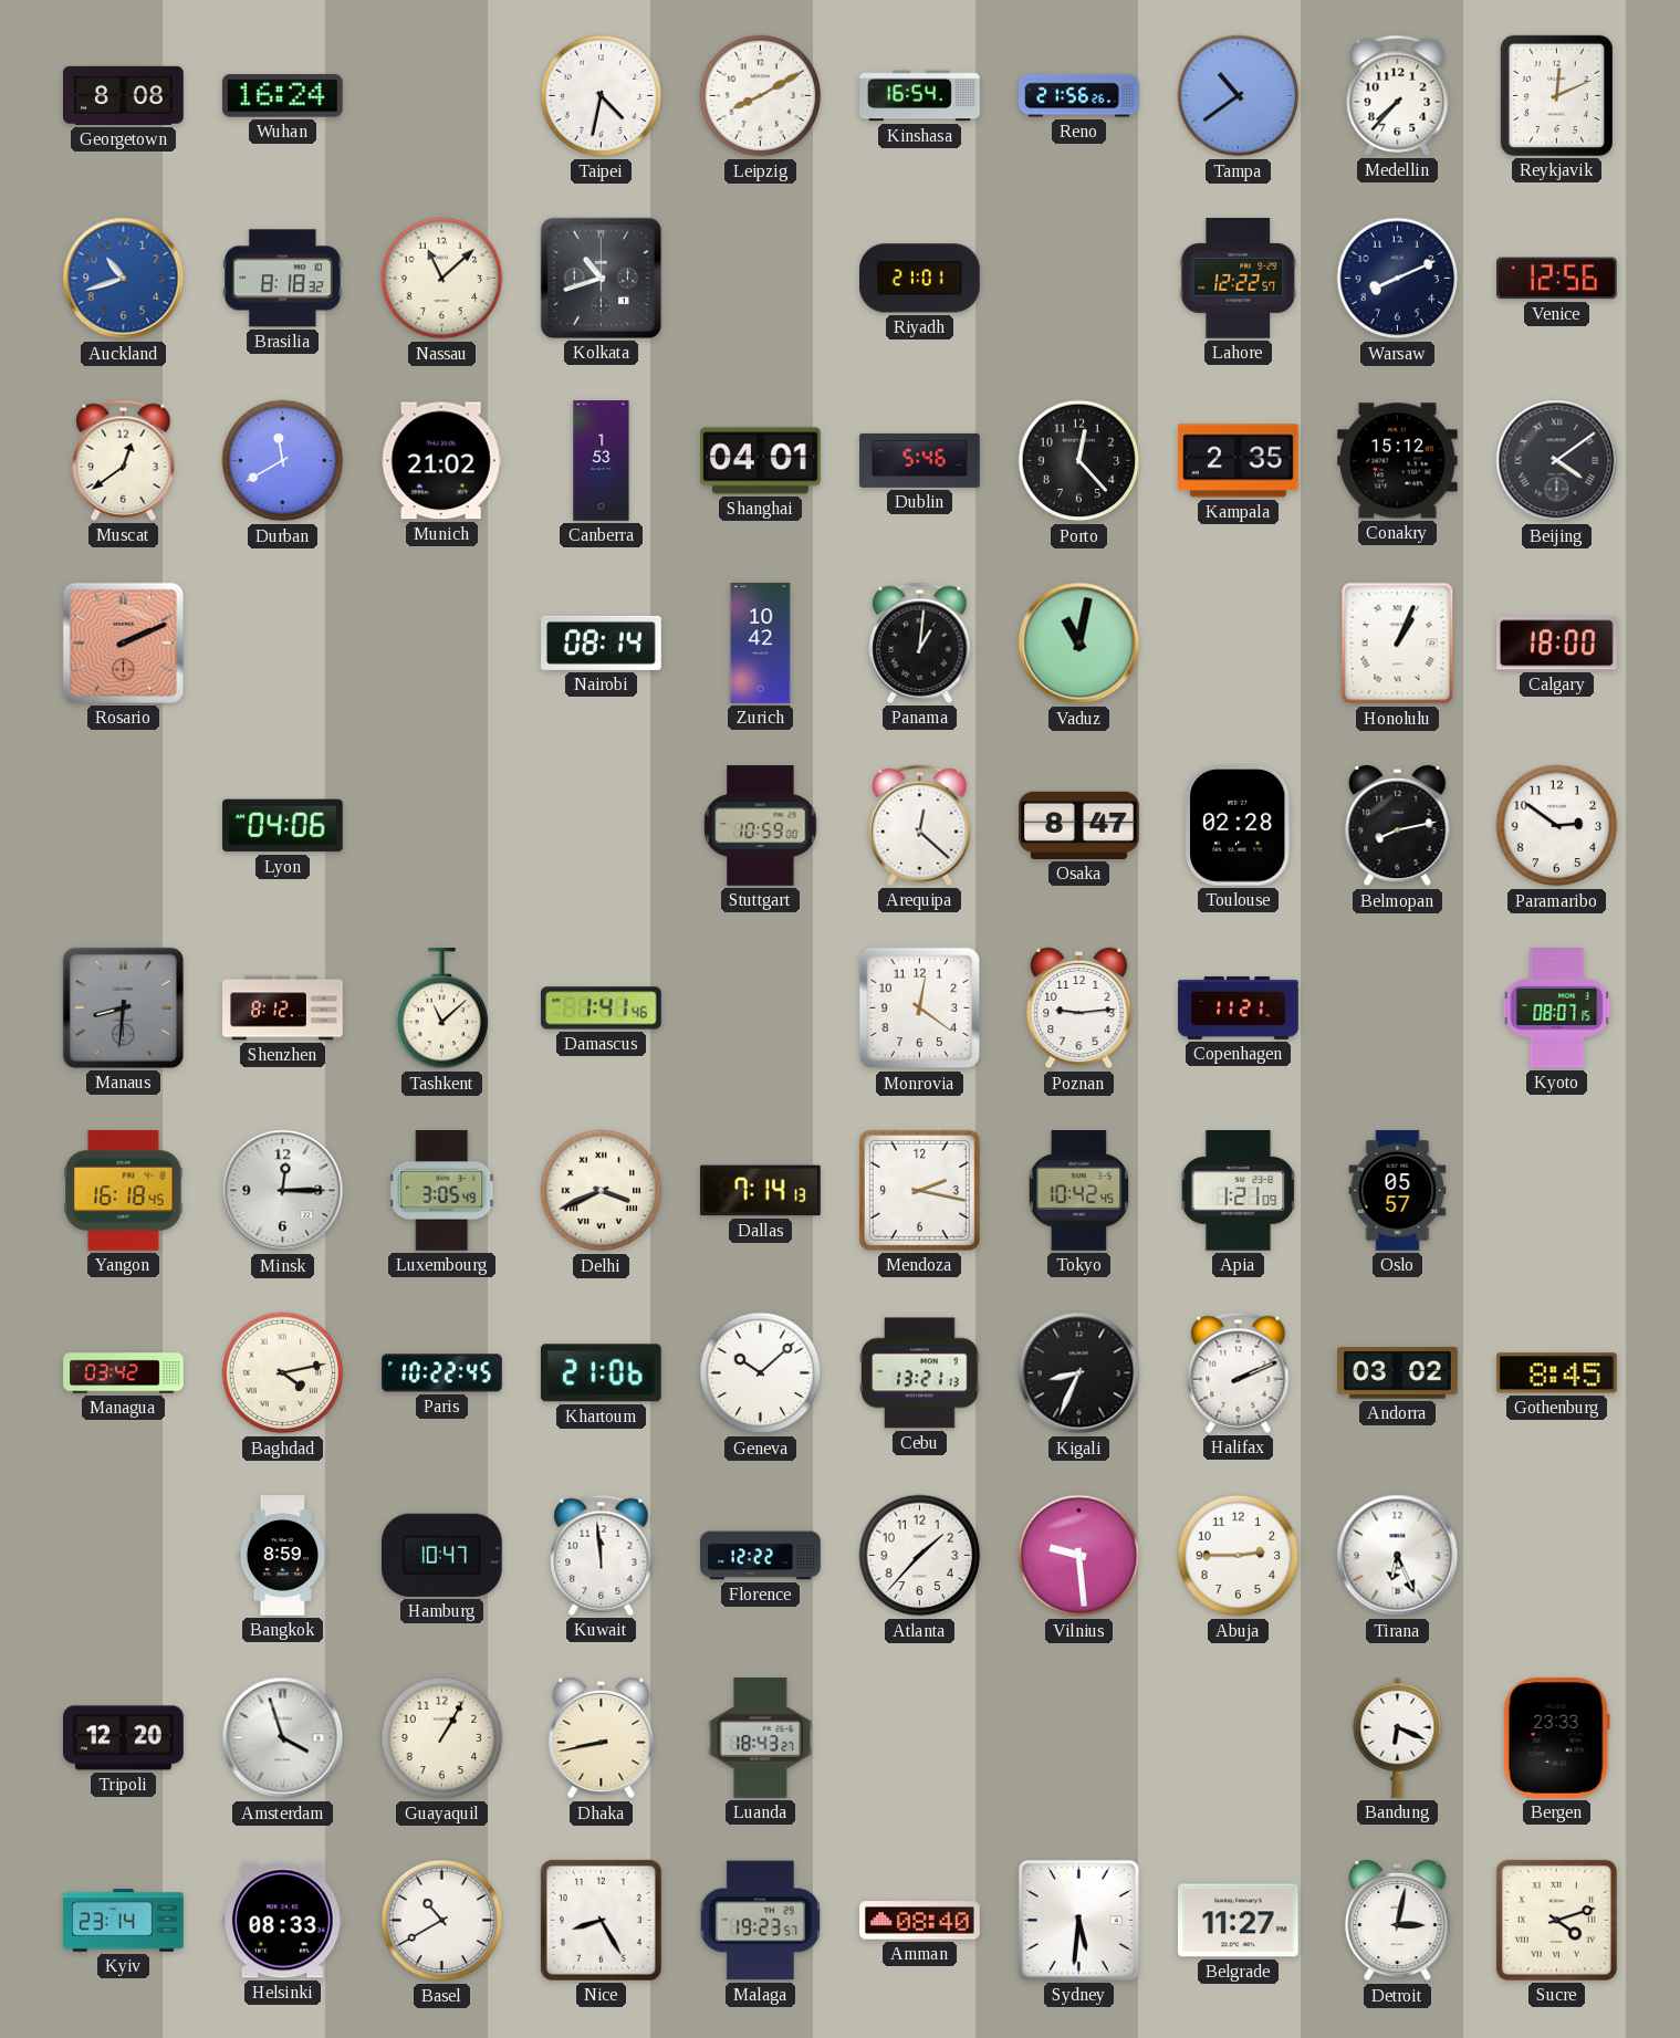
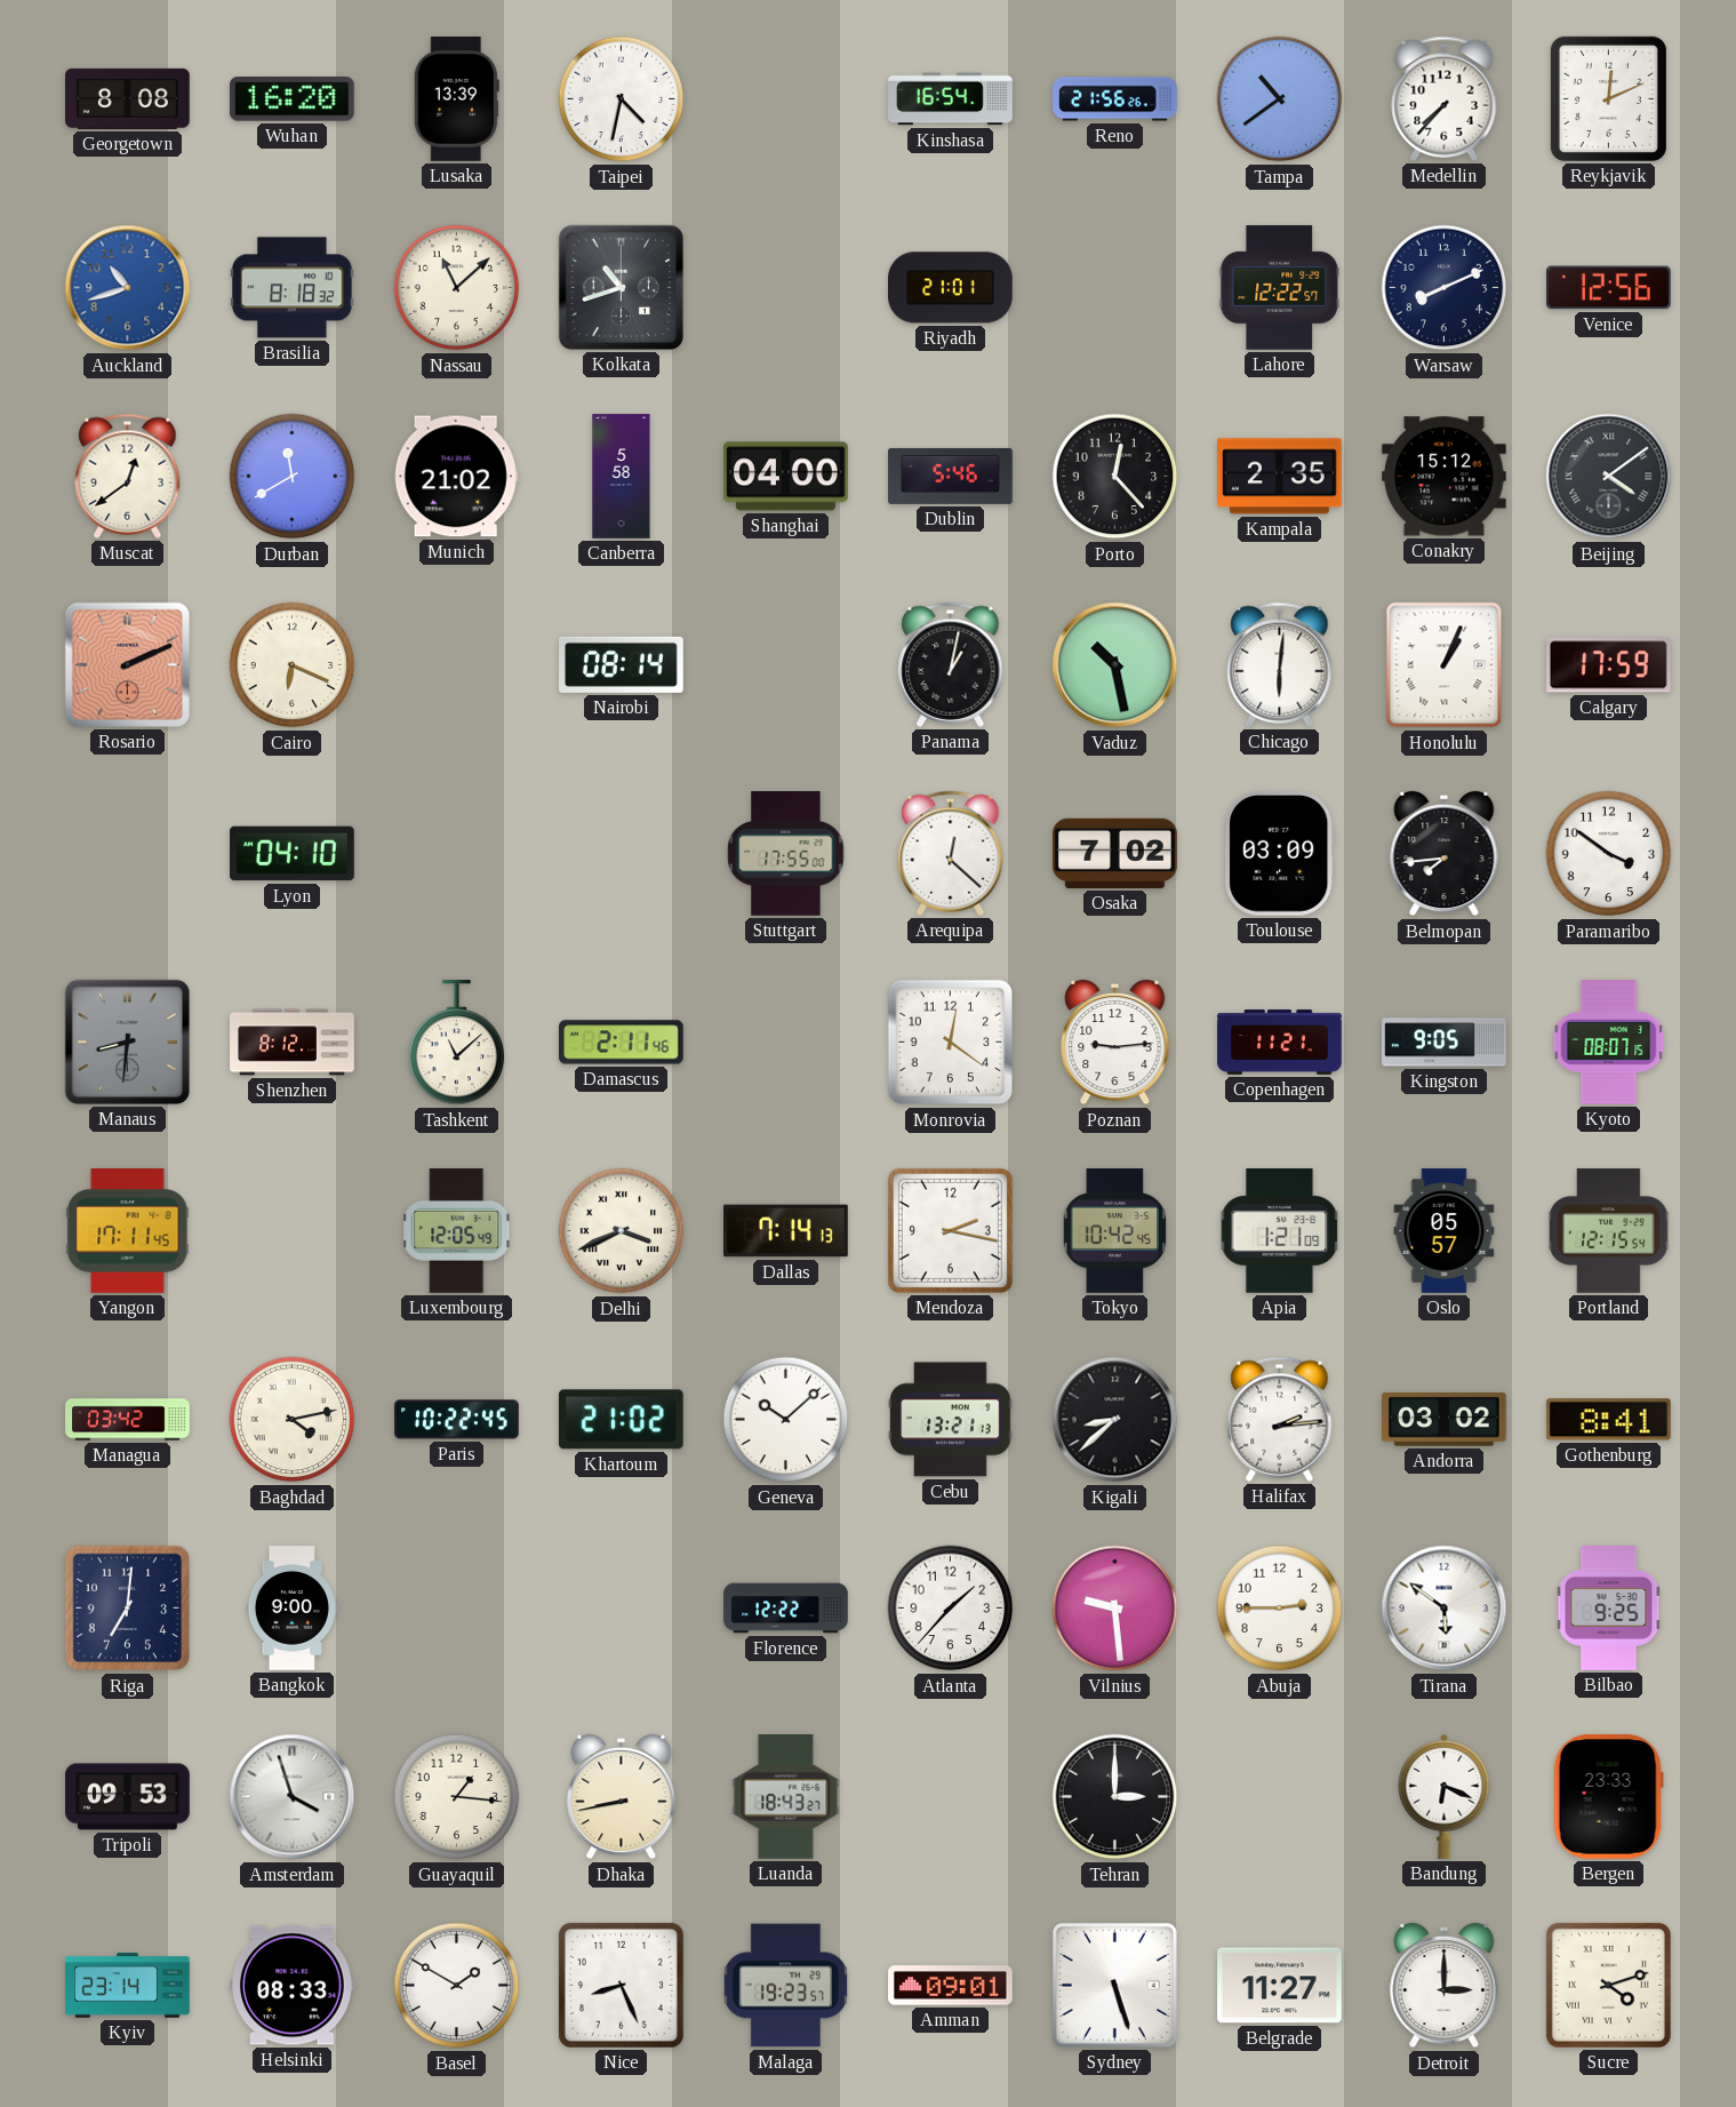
Wuhan: 16:24 -> 16:20 (291, 99)
Lusaka: none -> 13:39 (456, 99)
Leipzig: 8:10 -> none (761, 96)
Canberra: 1:53 -> 5:58 (622, 477)
Shanghai: 04:01 -> 04:00 (786, 477)
Cairo: none -> 6:19 (293, 665)
Zurich: 10:42 -> none (761, 644)
Panama: 1:01 -> 1:02 (951, 664)
Vaduz: 11:02 -> 10:28 (1115, 665)
Chicago: none -> 6:01 (1280, 664)
Calgary: 18:00 -> 17:59 (1609, 665)
Lyon: 04:06 -> 04:10 (293, 854)
Stuttgart: 10:59 -> 17:55 (786, 854)
Osaka: 8:47 -> 7:02 (1115, 853)
Toulouse: 02:28 -> 03:09 (1279, 854)
Belmopan: 8:13 -> 7:44 (1445, 854)
Paramaribo: 2:51 -> 3:51 (1609, 854)
Damascus: 1:41 -> 2:11 (622, 1043)
Kingston: none -> 9:05 (1445, 1043)
Yangon: 16:18 -> 17:11 (128, 1231)
Minsk: 12:15 -> none (283, 1191)
Luxembourg: 3:05 -> 12:05 (457, 1231)
Portland: none -> 12:15 (1609, 1231)
Khartoum: 21:06 -> 21:02 (621, 1420)
Kigali: 8:34 -> 8:38 (1115, 1420)
Halifax: 2:11 -> 2:14 (1280, 1419)
Gothenburg: 8:45 -> 8:41 (1608, 1420)
Riga: none -> 7:01 (128, 1609)
Bangkok: 8:59 -> 9:00 (291, 1609)
Hamburg: 10:47 -> none (442, 1555)
Kuwait: 11:59 -> none (602, 1555)
Tirana: 6:26 -> 5:51 (1445, 1609)
Bilbao: none -> 9:25 (1609, 1609)
Tripoli: 12:20 -> 09:53 (128, 1797)
Guayaquil: 1:05 -> 1:16 (457, 1797)
Tehran: none -> 3:00 (1115, 1797)
Basel: 10:40 -> 1:50 (457, 1986)
Nice: 8:25 -> 8:26 (621, 1985)
Amman: 08:40 -> 09:01 (951, 1986)
Sydney: 5:31 -> 5:27 (1114, 1985)
Detroit: 3:02 -> 3:00 (1445, 1986)
